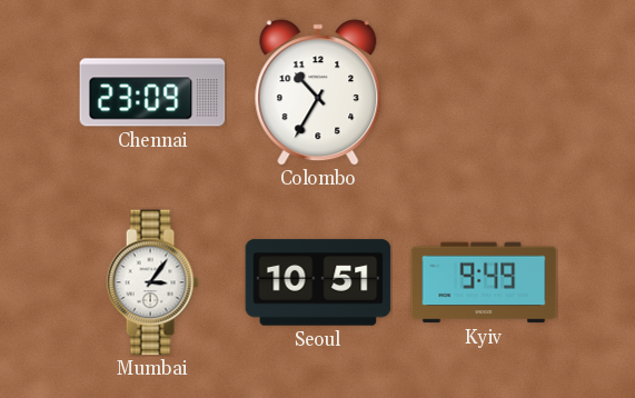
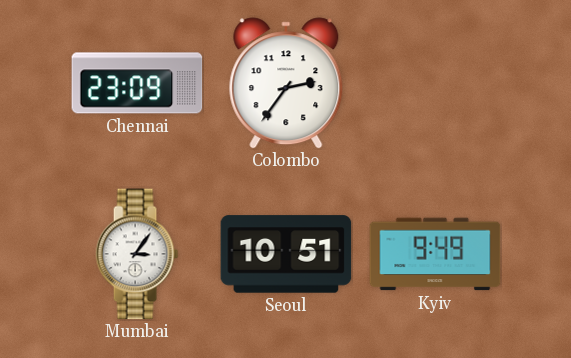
Colombo: 10:35 -> 2:36 (286, 83)
